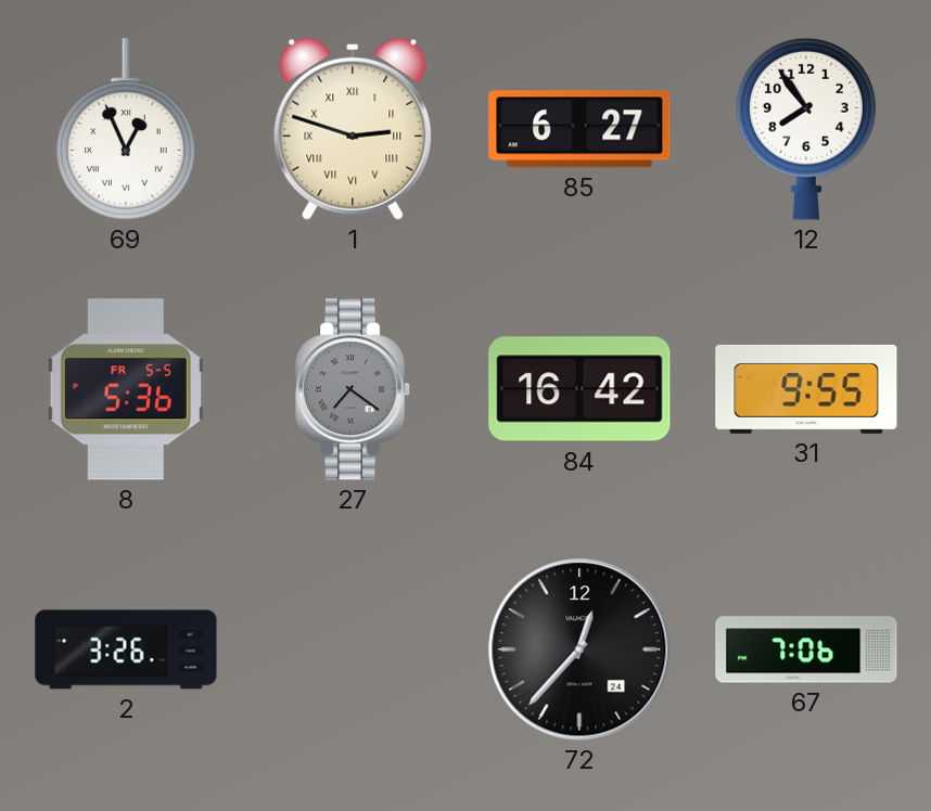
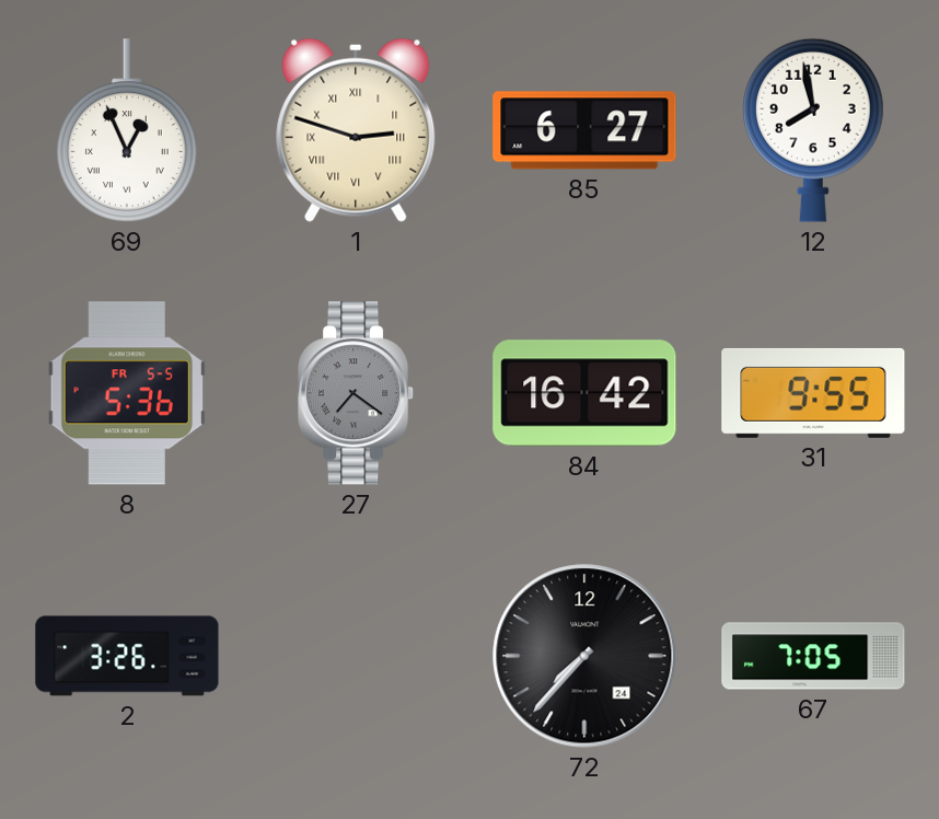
12: 7:54 -> 7:58 (813, 130)
72: 12:37 -> 7:37 (584, 656)
67: 7:06 -> 7:05 (813, 656)
